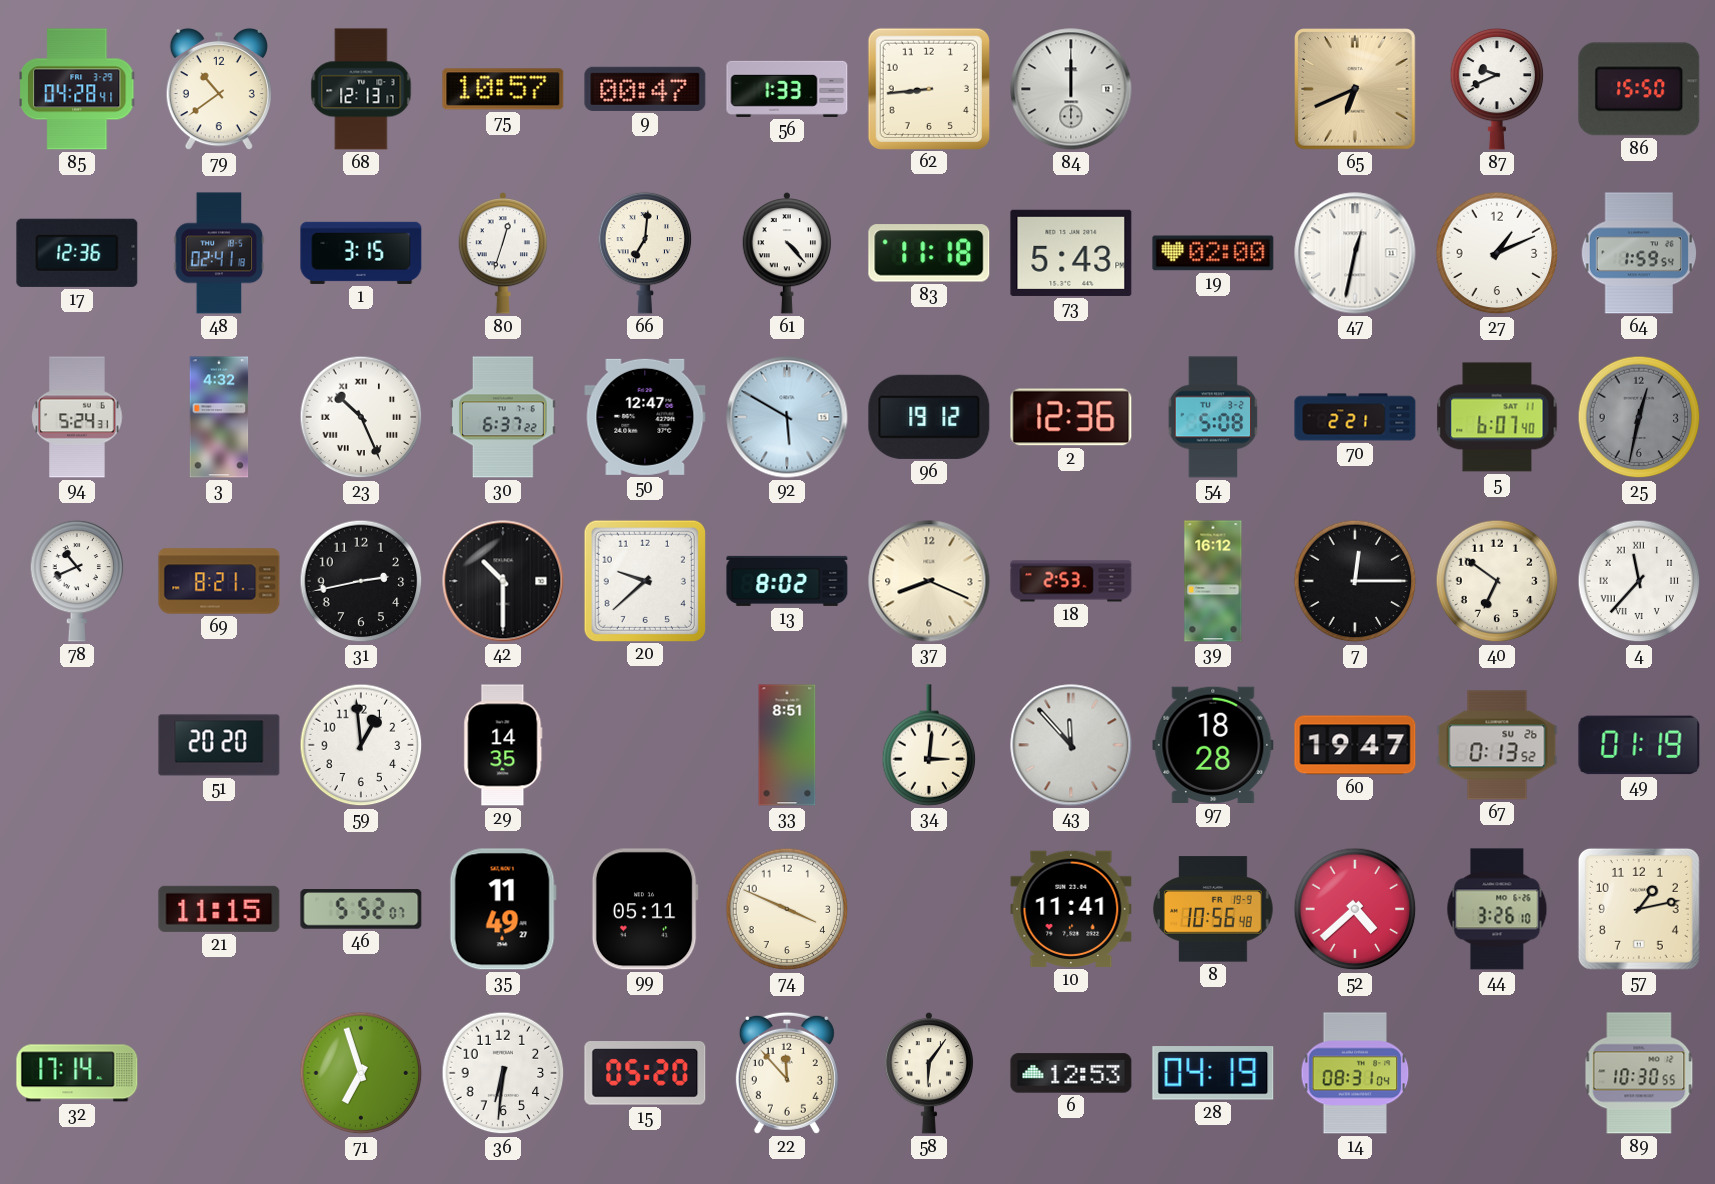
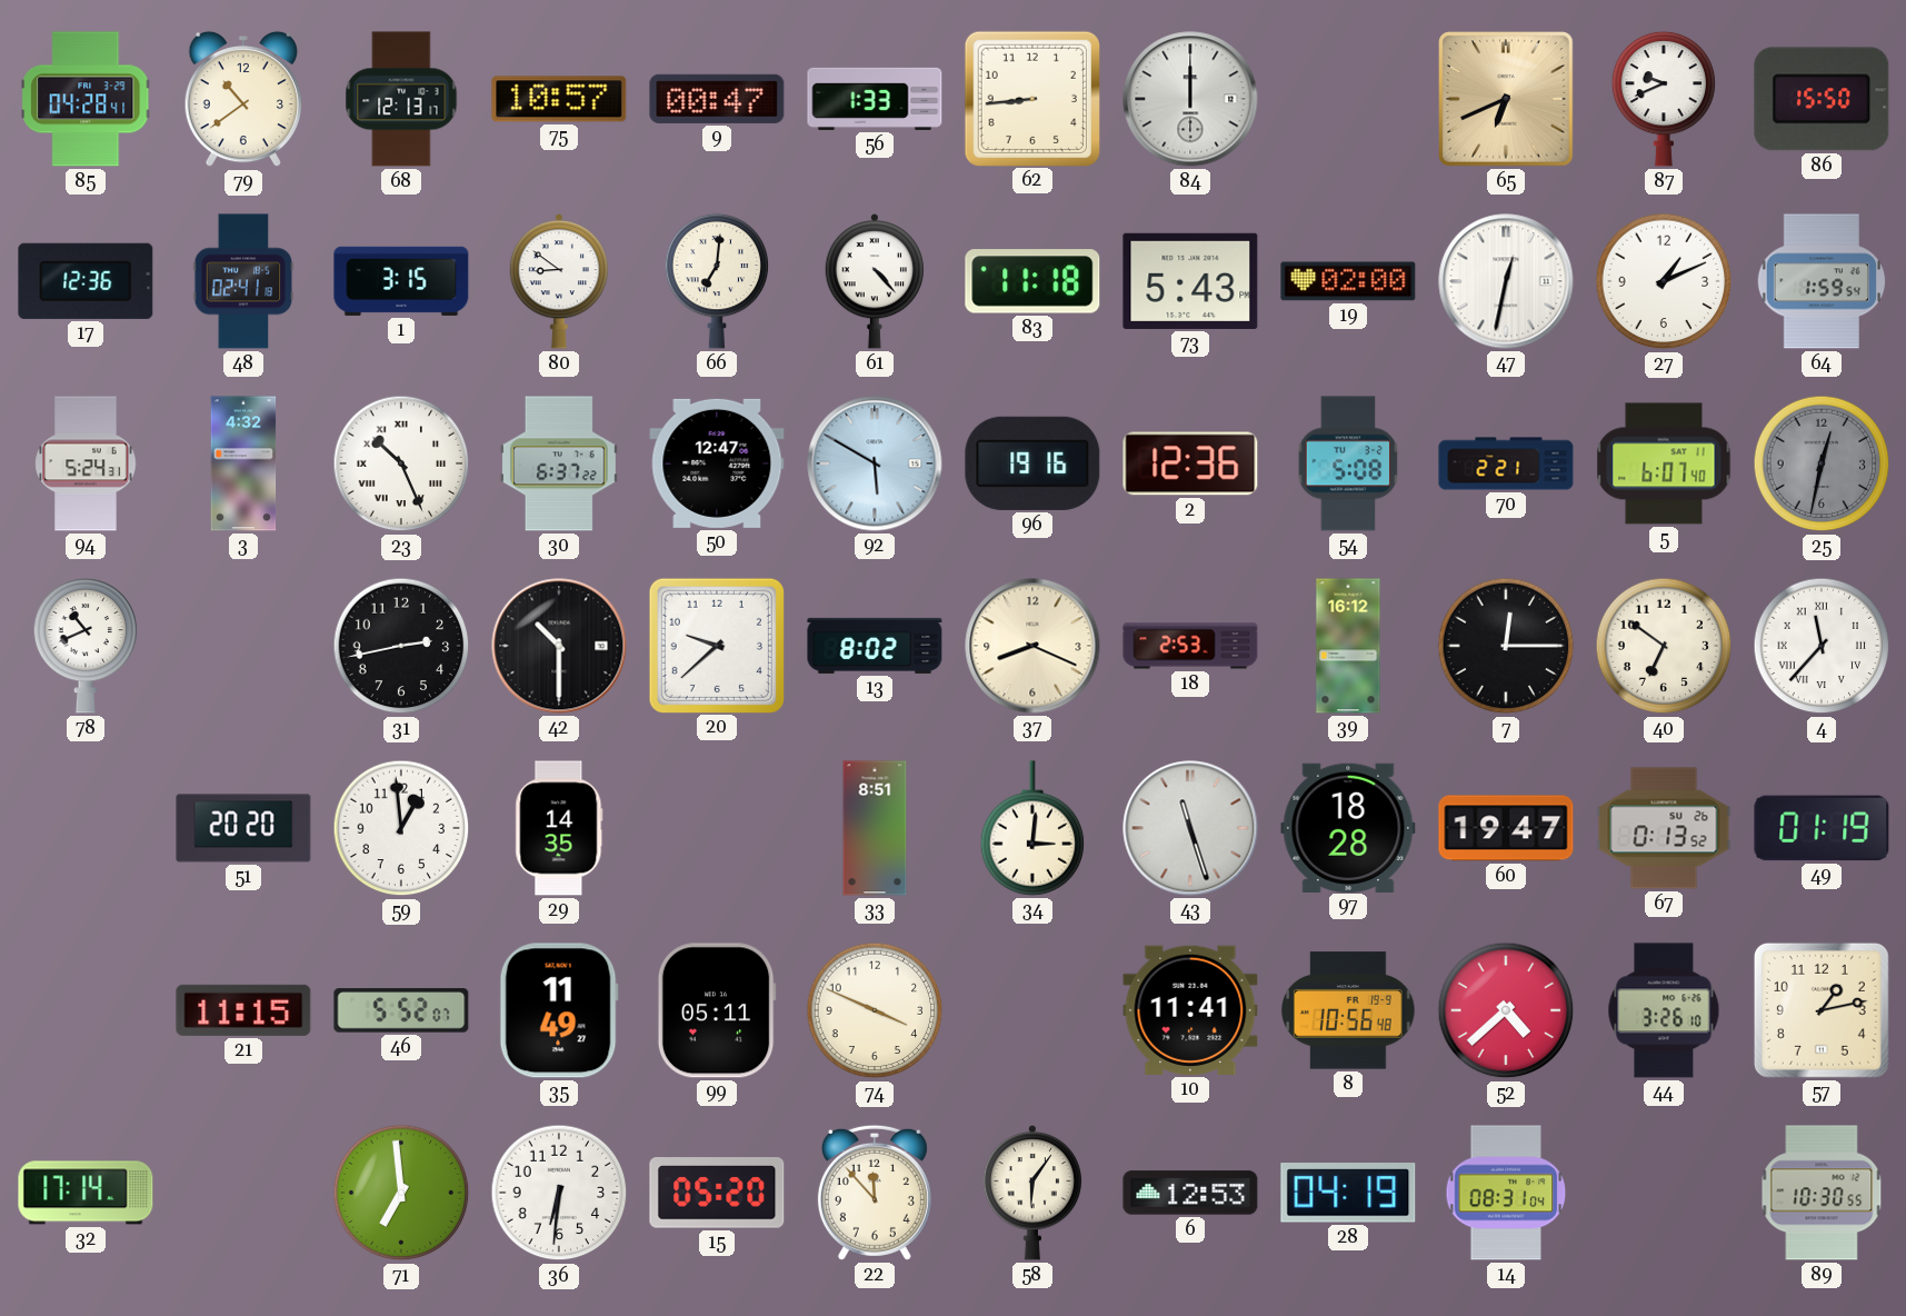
80: 12:33 -> 8:51 (558, 281)
96: 19:12 -> 19:16 (1032, 463)
69: 8:21 -> none (219, 581)
43: 11:53 -> 11:27 (1190, 828)
71: 6:57 -> 6:59 (401, 1193)
